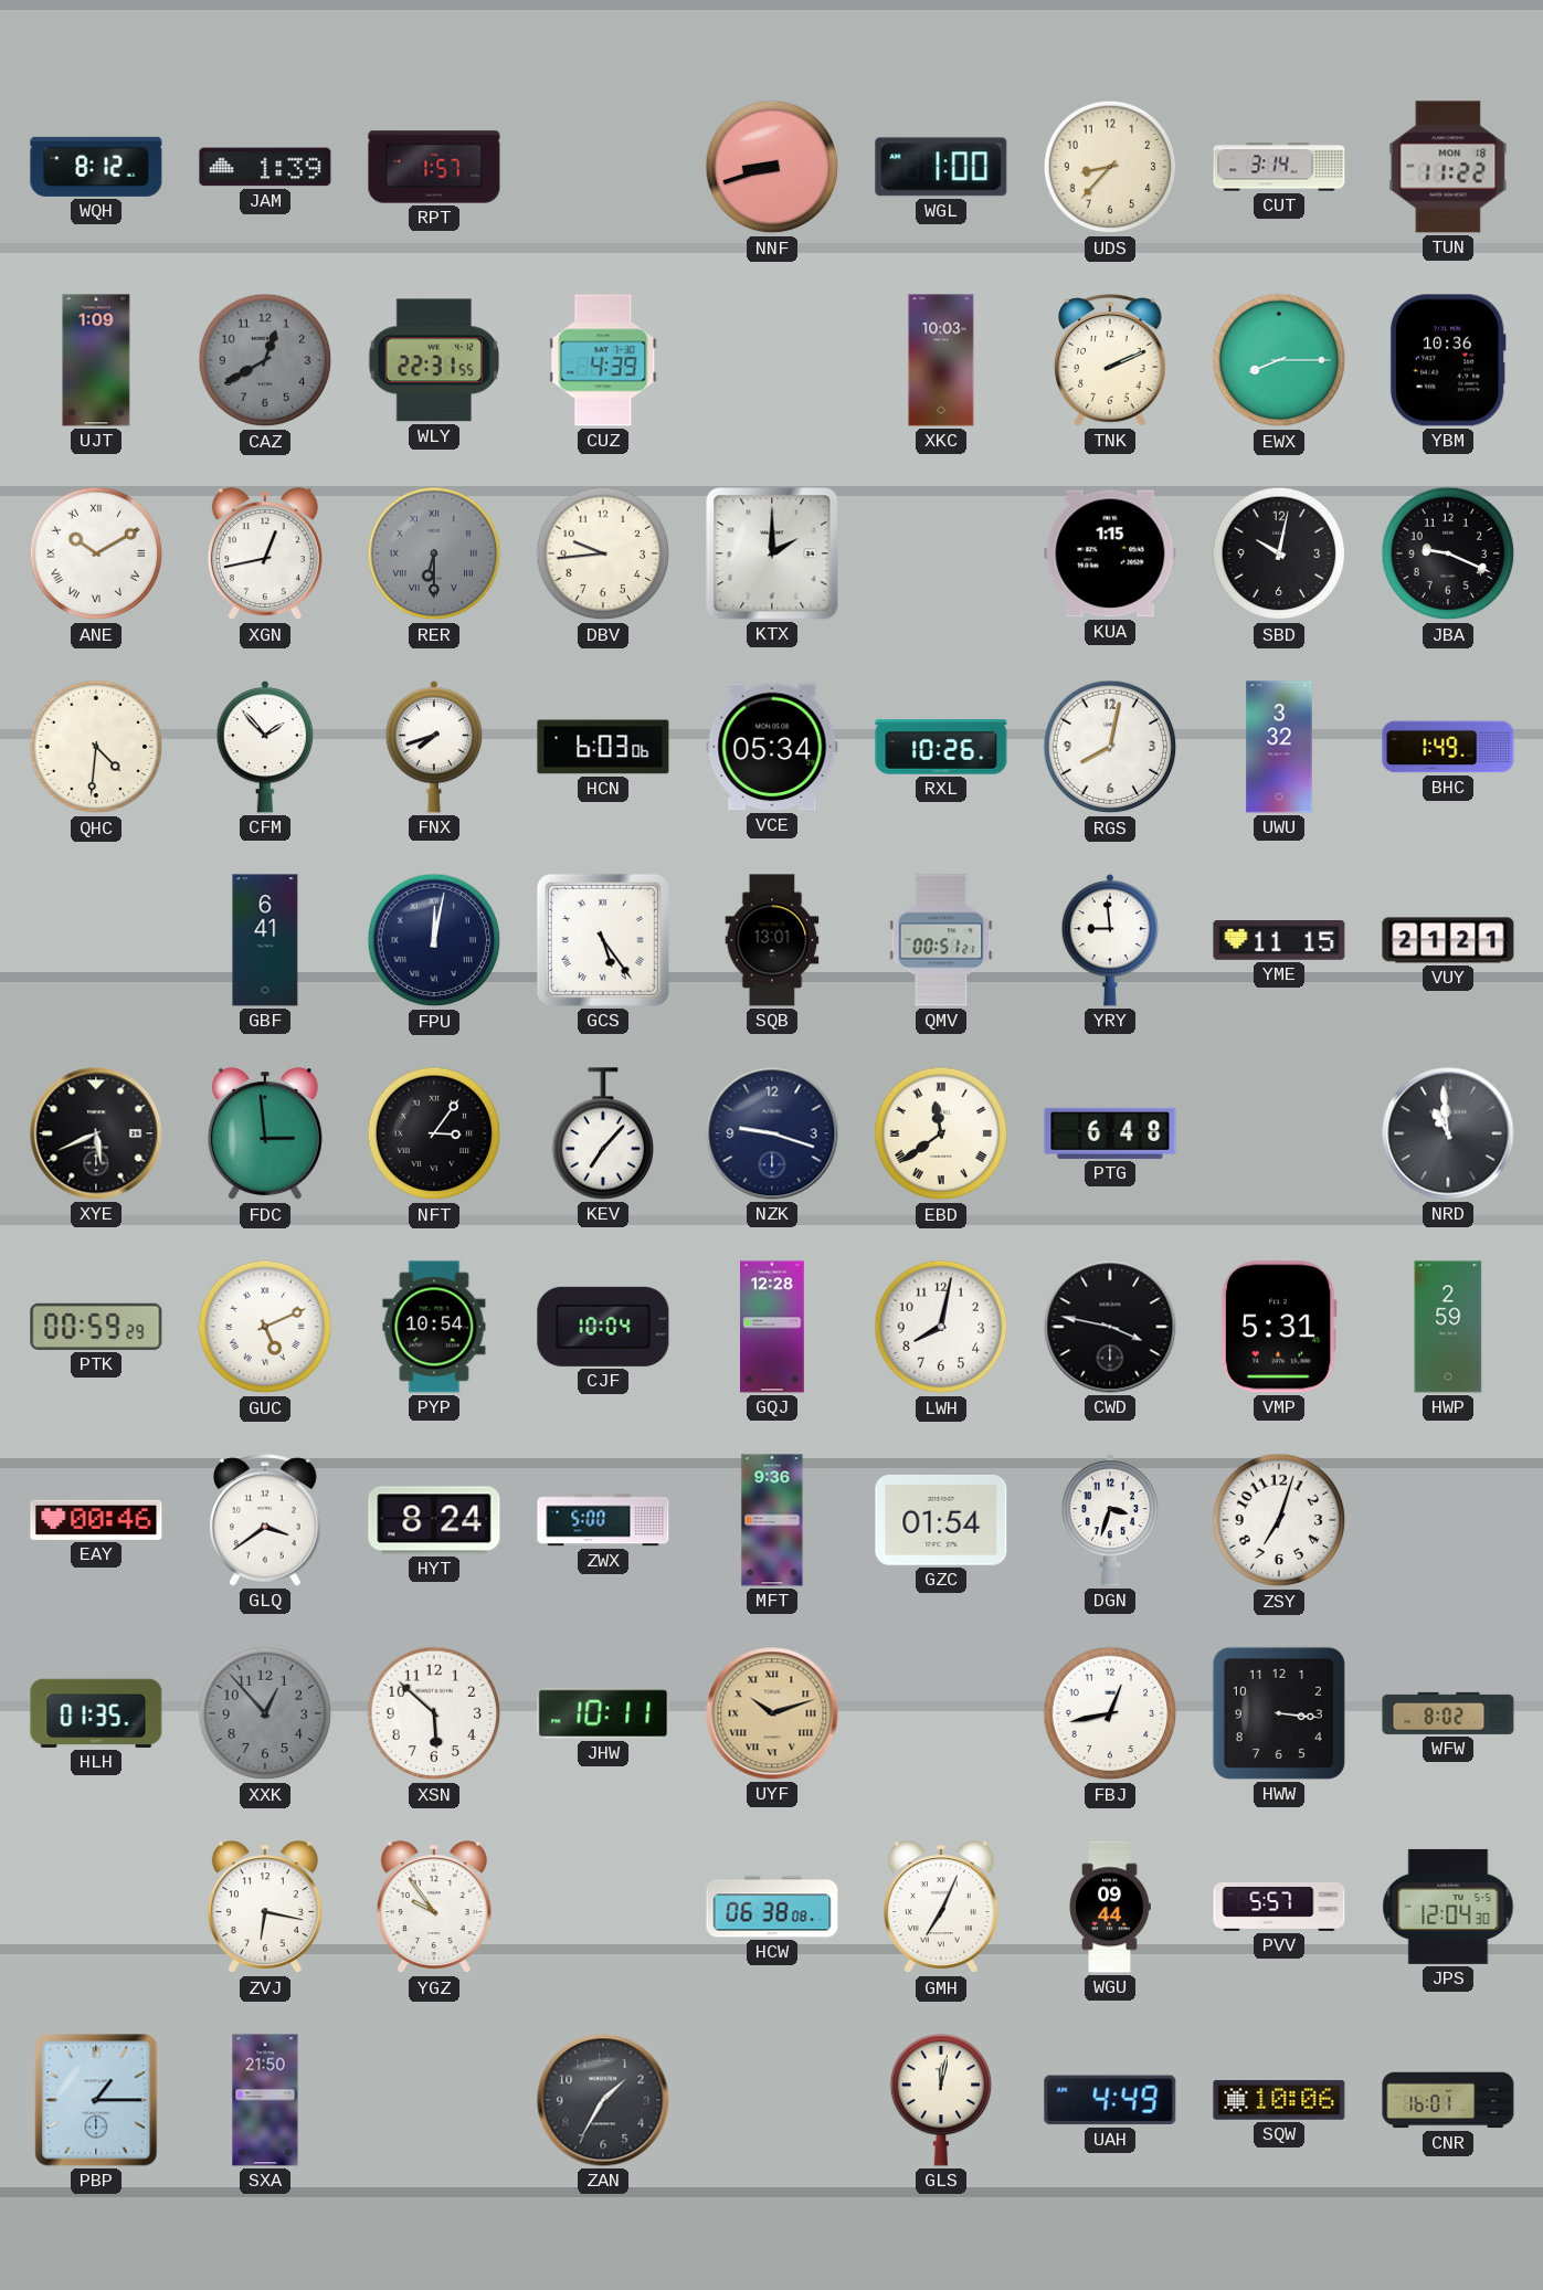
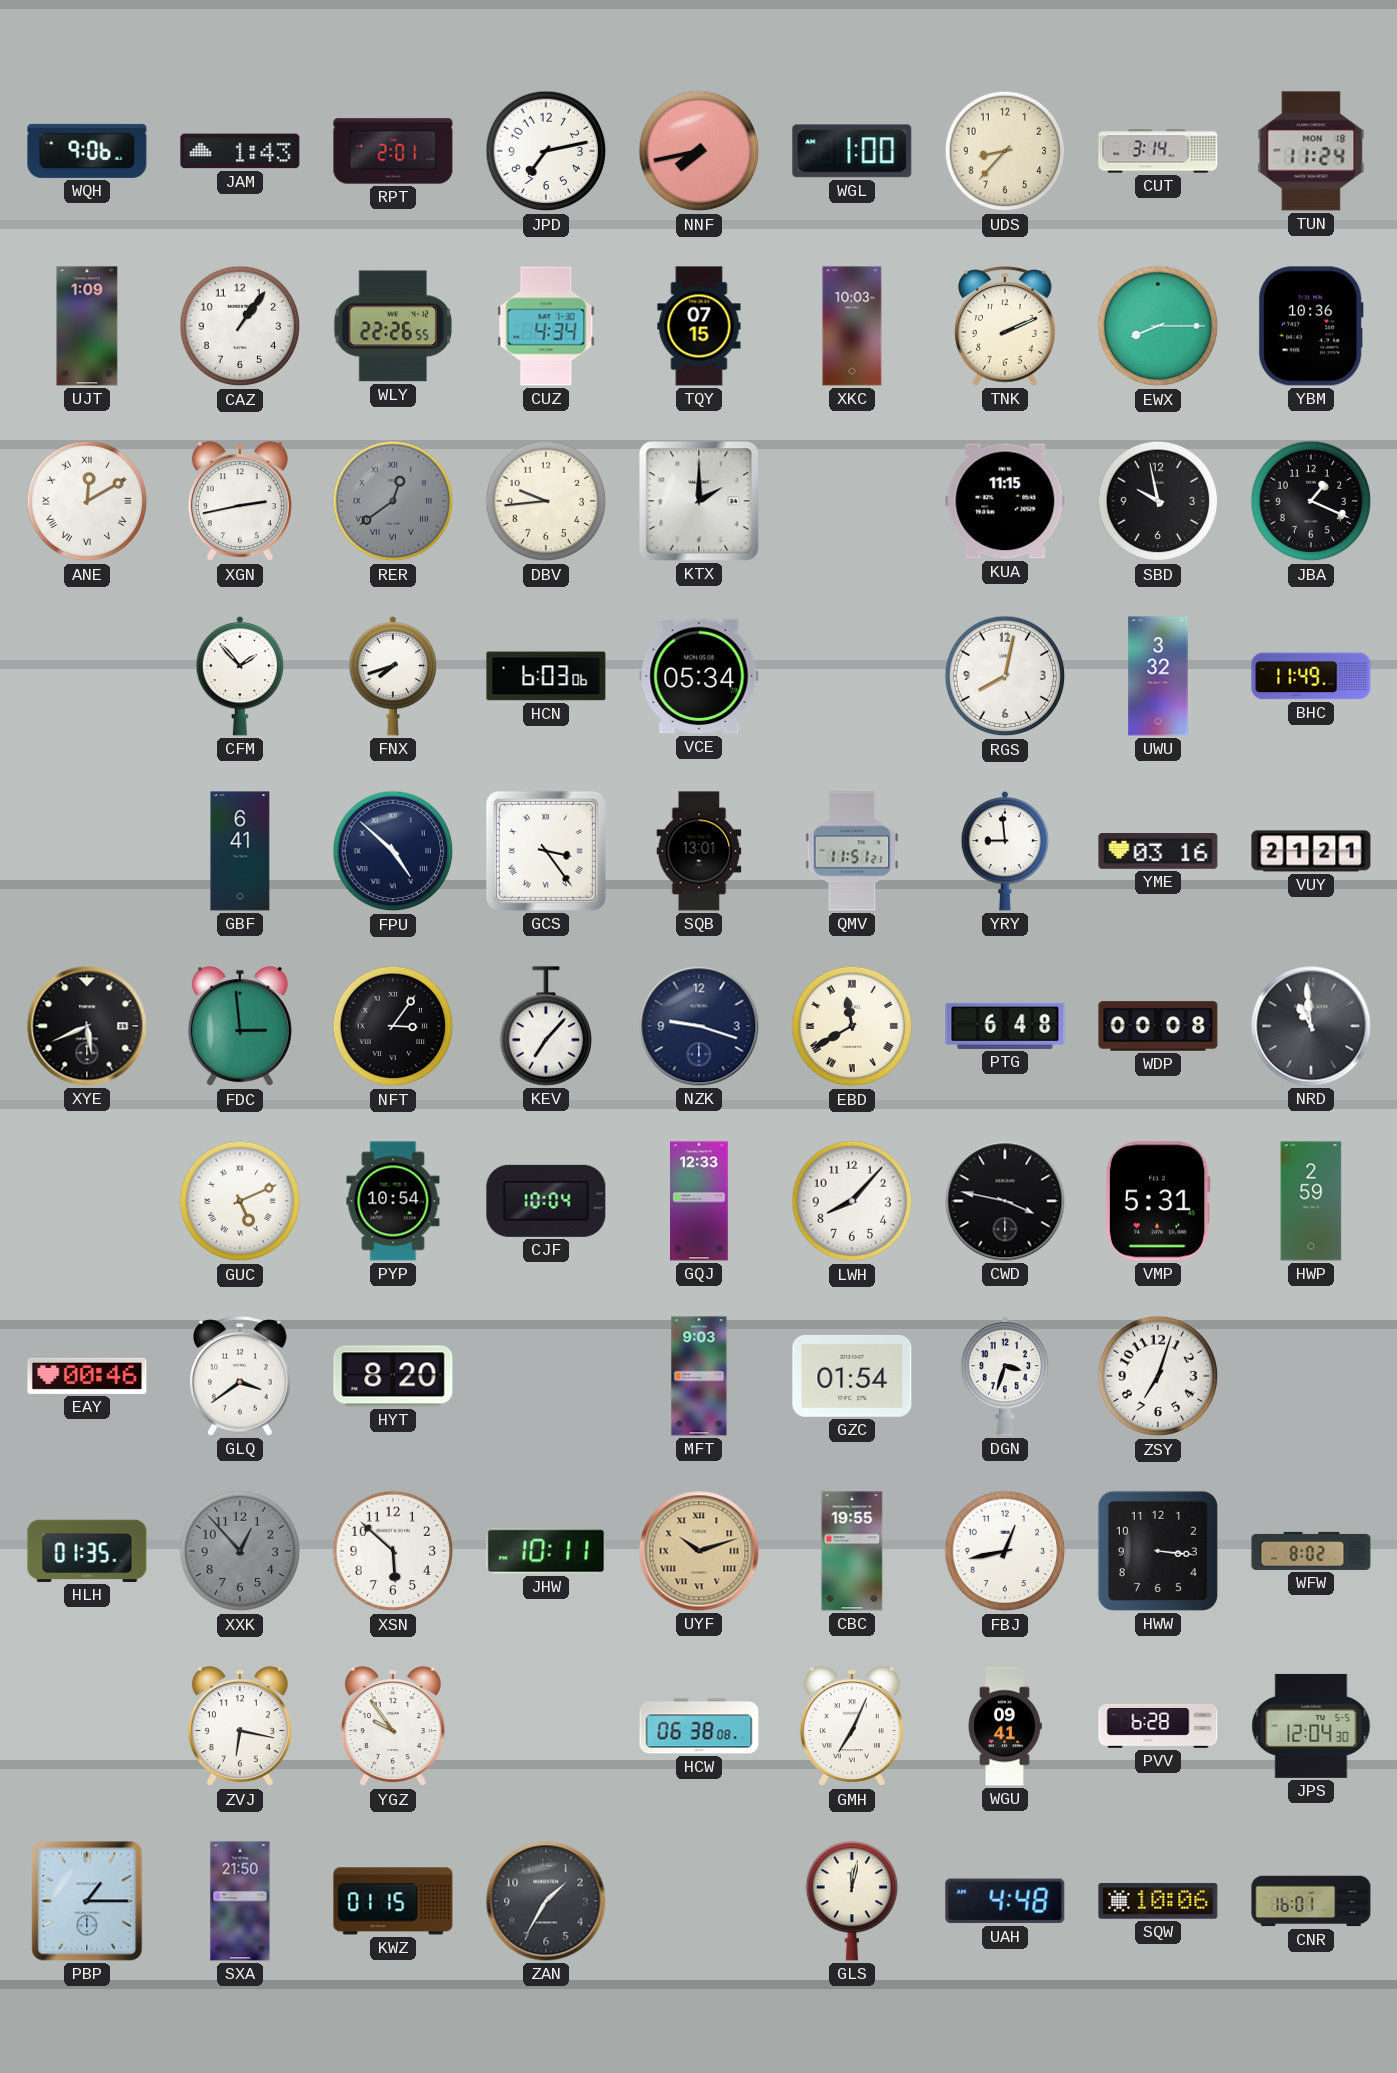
WQH: 8:12 -> 9:06 (87, 151)
JAM: 1:39 -> 1:43 (240, 151)
RPT: 1:57 -> 2:01 (393, 151)
JPD: none -> 7:13 (546, 151)
NNF: 8:42 -> 7:43 (699, 151)
TUN: 11:22 -> 11:24 (1311, 151)
CAZ: 12:40 -> 1:06 (240, 326)
CAZ dial: grey -> white (240, 326)
WLY: 22:31 -> 22:26 (393, 326)
CUZ: 4:39 -> 4:34 (546, 326)
TQY: none -> 07:15 (699, 326)
ANE: 10:10 -> 12:10 (87, 501)
XGN: 12:43 -> 2:43 (240, 502)
RER: 6:30 -> 12:39 (393, 501)
KUA: 1:15 -> 11:15 (1005, 501)
SBD: 10:02 -> 9:58 (1158, 501)
JBA: 9:19 -> 1:19 (1311, 501)
QHC: 4:31 -> none (96, 747)
RXL: 10:26 -> none (941, 747)
BHC: 1:49 -> 11:49 (1311, 676)
FPU: 12:02 -> 4:52 (393, 851)
GCS: 5:24 -> 3:24 (546, 851)
QMV: 00:51 -> 11:51 (852, 851)
YME: 11:15 -> 03:16 (1158, 852)
EBD: 11:39 -> 11:40 (852, 1026)
WDP: none -> 00:08 (1158, 1026)
PTK: 00:59 -> none (96, 1327)
GQJ: 12:28 -> 12:33 (699, 1201)
LWH: 8:02 -> 8:07 (852, 1201)
HYT: 8:24 -> 8:20 (393, 1376)
ZWX: 5:00 -> none (603, 1520)
MFT: 9:36 -> 9:03 (699, 1376)
CBC: none -> 19:55 (852, 1551)
WGU: 09:44 -> 09:41 (1005, 1726)
PVV: 5:57 -> 6:28 (1158, 1726)
KWZ: none -> 01:15 (393, 1901)
UAH: 4:49 -> 4:48 (1005, 1901)
